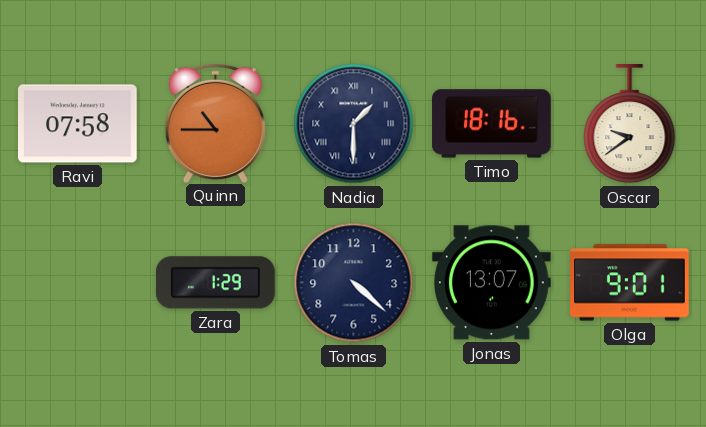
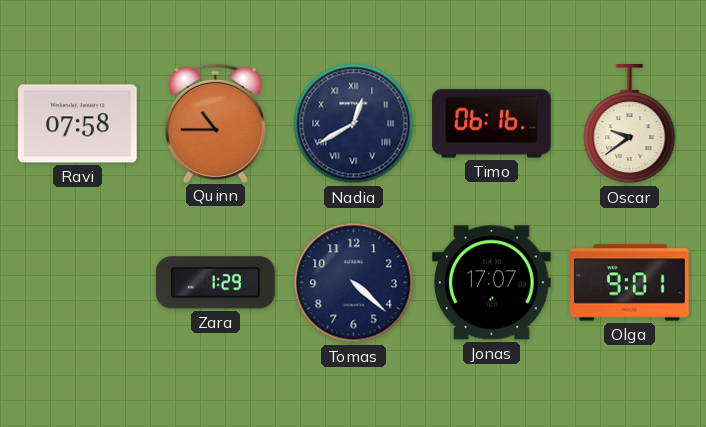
Nadia: 1:30 -> 12:40 (354, 124)
Timo: 18:16 -> 06:16 (492, 124)
Jonas: 13:07 -> 17:07 (492, 283)
